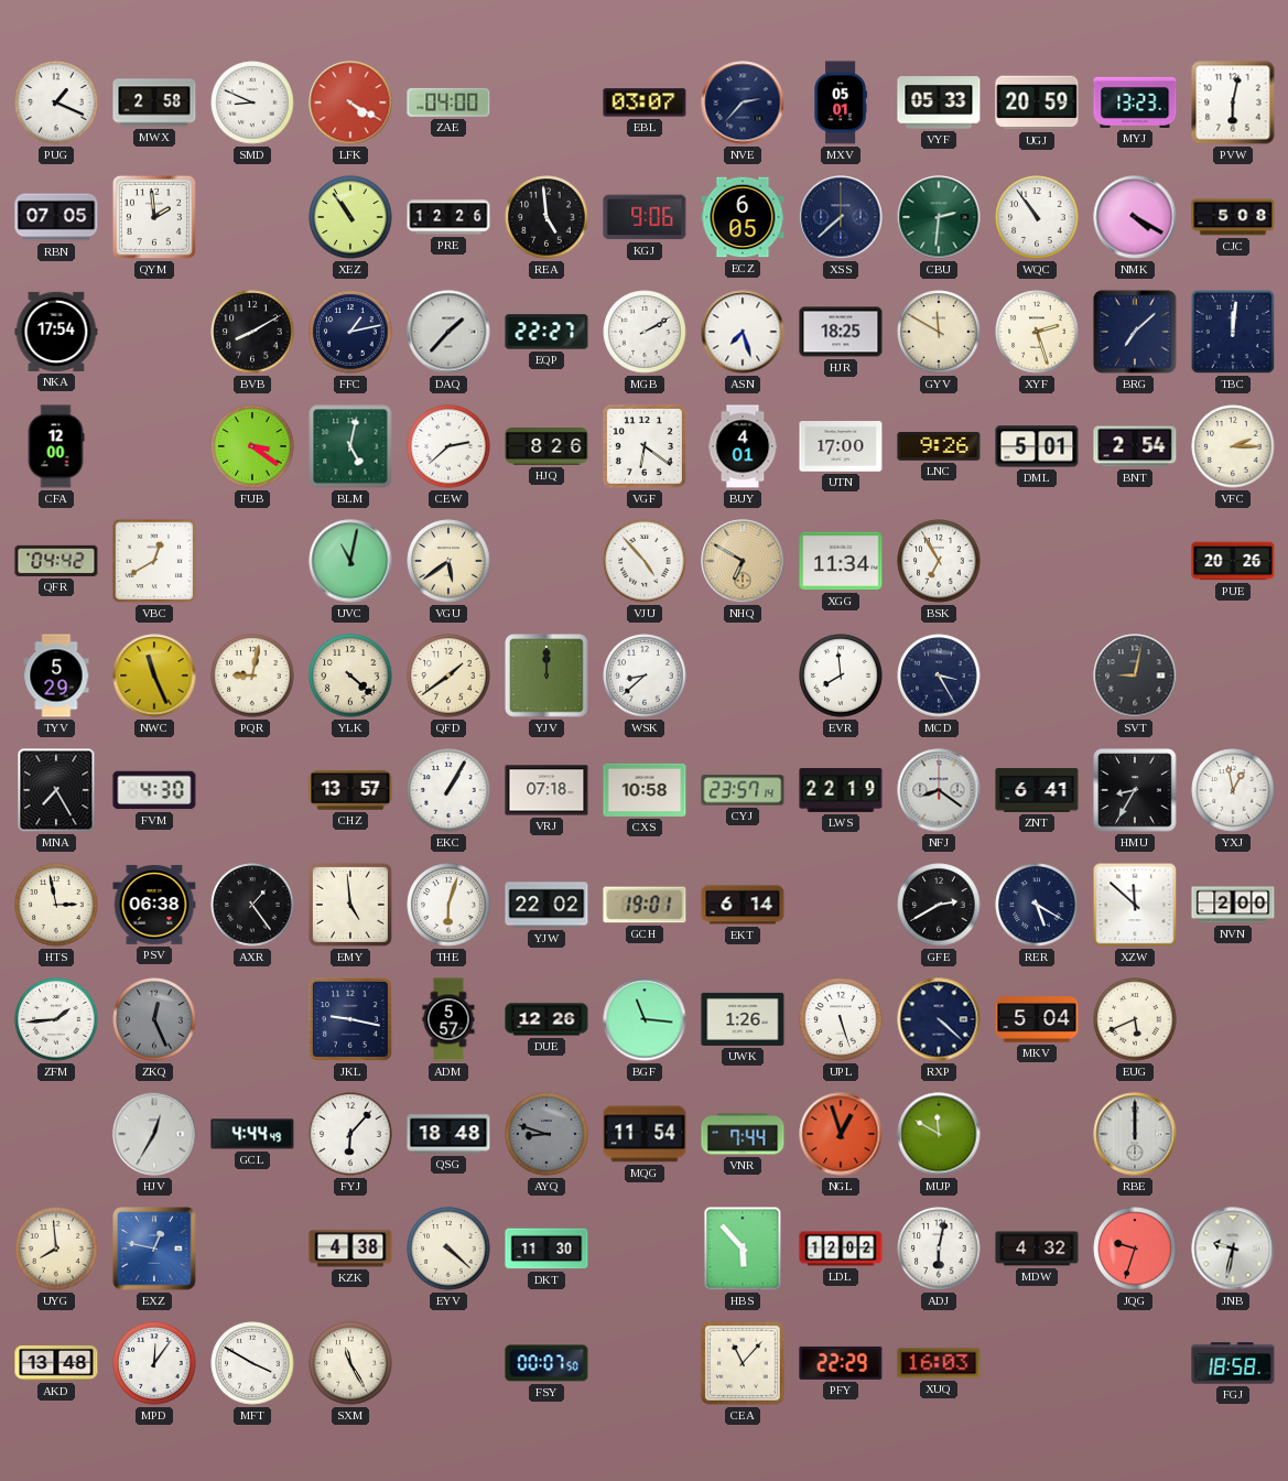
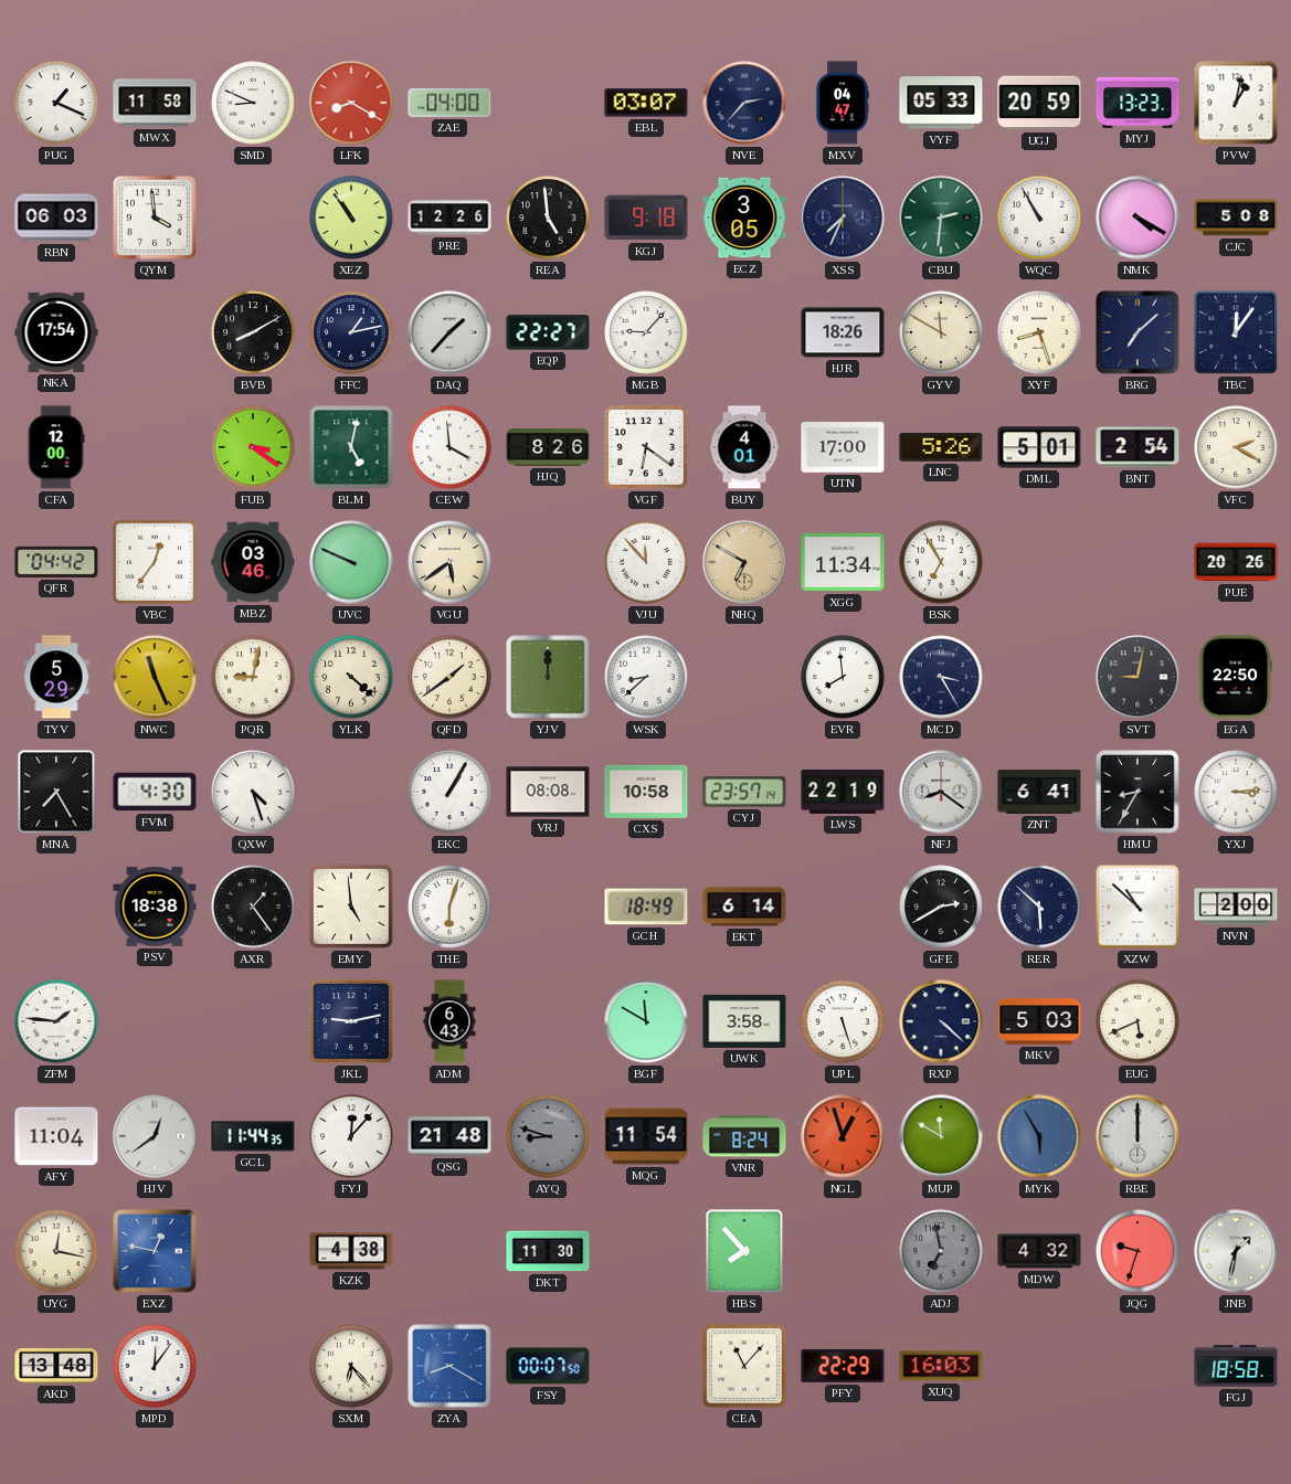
MWX: 2:58 -> 11:58 (155, 103)
LFK: 4:20 -> 8:20 (351, 103)
MXV: 05:01 -> 04:47 (843, 103)
PVW: 6:02 -> 1:02 (1236, 103)
RBN: 07:05 -> 06:03 (56, 218)
QYM: 1:59 -> 3:59 (155, 218)
KGJ: 9:06 -> 9:18 (646, 218)
ECZ: 6:05 -> 3:05 (744, 218)
XSS: 7:38 -> 7:34 (843, 218)
WQC: 10:54 -> 10:55 (1039, 218)
MGB: 2:10 -> 9:07 (646, 332)
ASN: 7:27 -> none (743, 332)
HJR: 18:25 -> 18:26 (843, 332)
XYF: 2:27 -> 8:27 (1039, 332)
TBC: 12:01 -> 12:06 (1236, 332)
CEW: 2:38 -> 3:59 (449, 447)
LNC: 9:26 -> 5:26 (941, 447)
VFC: 2:15 -> 2:20 (1236, 447)
VBC: 12:40 -> 12:36 (155, 562)
MBZ: none -> 03:46 (253, 562)
UVC: 11:02 -> 9:49 (351, 562)
VJU: 4:53 -> 11:53 (646, 562)
EGA: none -> 22:50 (1236, 677)
QXW: none -> 4:27 (253, 792)
CHZ: 13:57 -> none (350, 791)
VRJ: 07:18 -> 08:08 (548, 792)
YXJ: 12:58 -> 3:14 (1236, 792)
HTS: 2:58 -> none (56, 905)
PSV: 06:38 -> 18:38 (155, 907)
YJW: 22:02 -> none (546, 905)
GCH: 19:01 -> 18:49 (646, 907)
RER: 5:20 -> 5:52 (1039, 907)
XZW: 11:52 -> 10:52 (1137, 907)
ZFM: 1:44 -> 1:46 (56, 1021)
ZKQ: 12:26 -> none (154, 1019)
JKL: 9:17 -> 9:13 (351, 1021)
ADM: 5:57 -> 6:43 (449, 1021)
DUE: 12:26 -> none (546, 1019)
BGF: 11:16 -> 11:50 (646, 1021)
UWK: 1:26 -> 3:58 (744, 1021)
MKV: 5:04 -> 5:03 (1039, 1021)
AFY: none -> 11:04 (56, 1136)
HJV: 12:35 -> 12:39 (155, 1136)
GCL: 4:44 -> 11:44 (253, 1136)
FYJ: 6:07 -> 12:07 (351, 1136)
QSG: 18:48 -> 21:48 (449, 1136)
VNR: 7:44 -> 8:24 (744, 1136)
MYK: none -> 5:55 (1039, 1136)
UYG: 7:59 -> 12:17 (56, 1251)
EYV: 4:22 -> none (448, 1248)
HBS: 5:53 -> 7:53 (744, 1251)
LDL: 12:02 -> none (841, 1248)
ADJ: 6:02 -> 6:58 (941, 1251)
ADJ dial: white -> grey (941, 1251)
JNB: 9:32 -> 1:32 (1236, 1251)
MFT: 3:50 -> none (252, 1363)
SXM: 11:25 -> 6:23 (351, 1366)
ZYA: none -> 8:20 (449, 1366)
